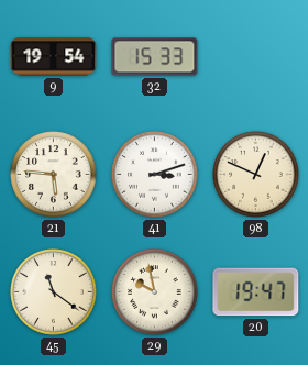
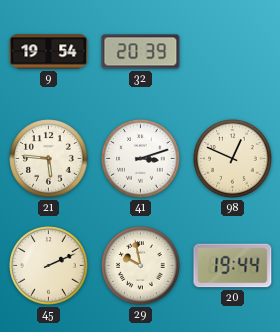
32: 15:33 -> 20:39 (141, 52)
45: 11:21 -> 2:11 (49, 266)
20: 19:47 -> 19:44 (233, 266)
